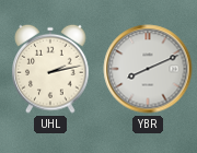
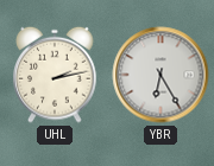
YBR: 8:11 -> 6:25 (160, 75)
